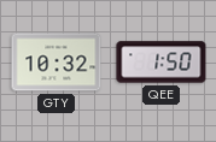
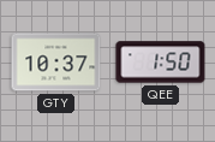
GTY: 10:32 -> 10:37 (56, 63)
